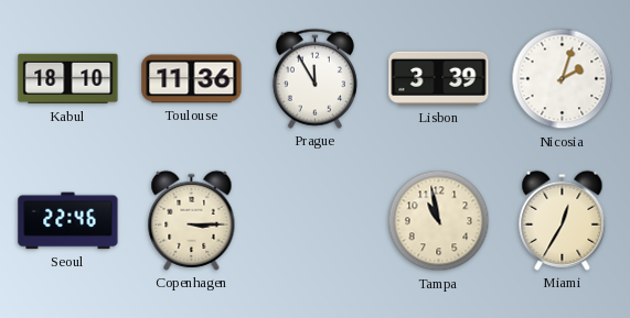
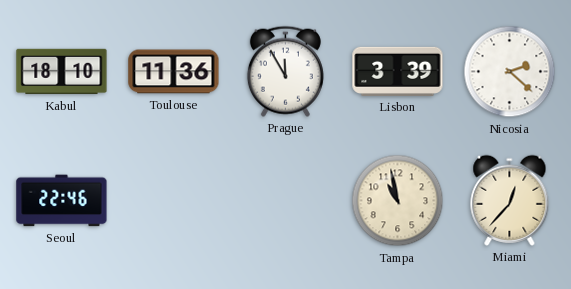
Nicosia: 2:03 -> 2:22 (510, 72)
Copenhagen: 3:15 -> none (192, 220)
Miami: 12:35 -> 12:37 (510, 200)
